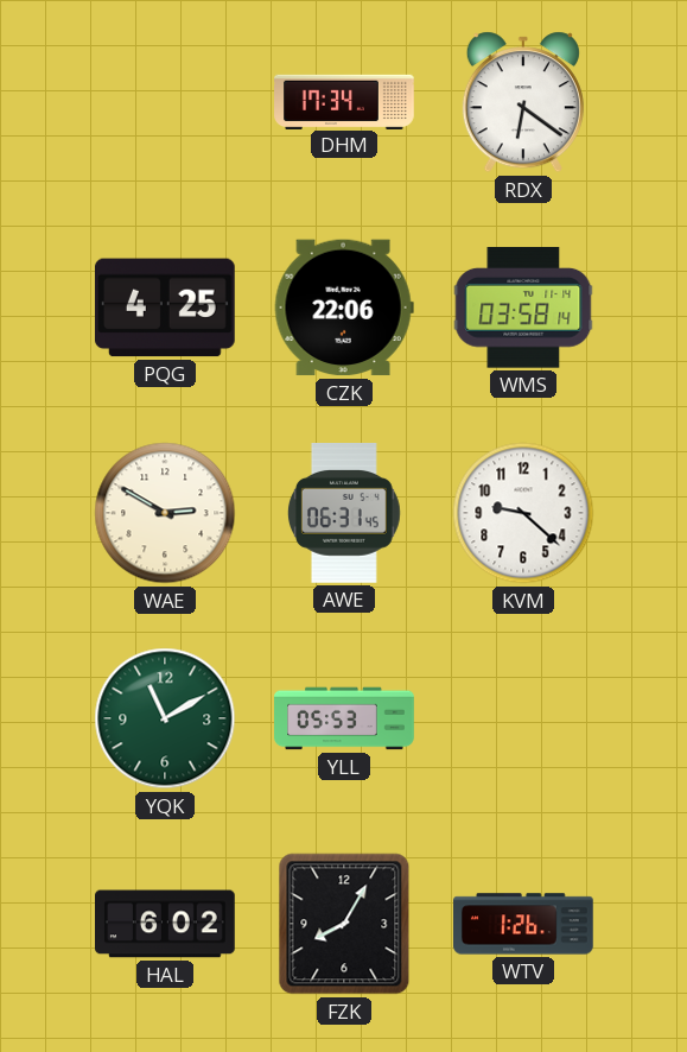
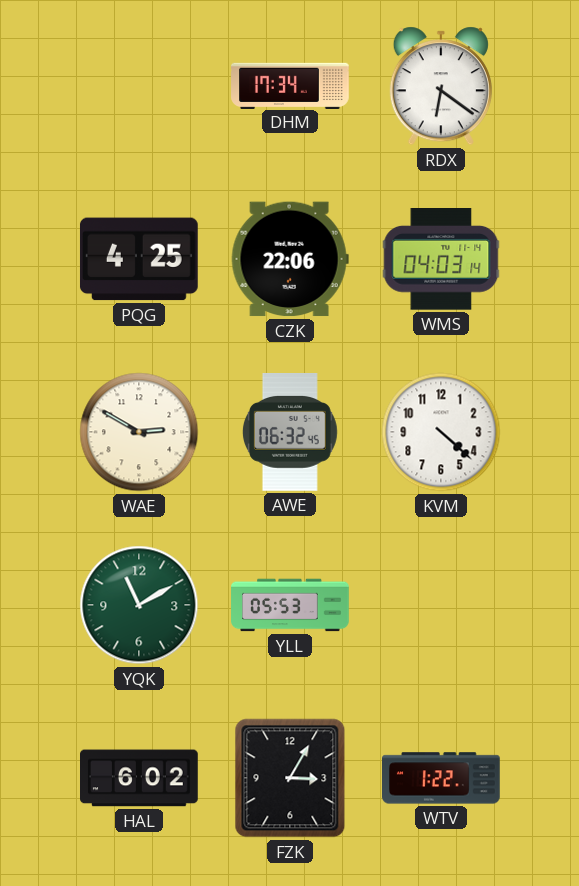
WMS: 03:58 -> 04:03 (441, 259)
AWE: 06:31 -> 06:32 (290, 433)
KVM: 9:22 -> 4:22 (441, 432)
FZK: 8:05 -> 3:05 (290, 778)
WTV: 1:26 -> 1:22 (442, 778)
